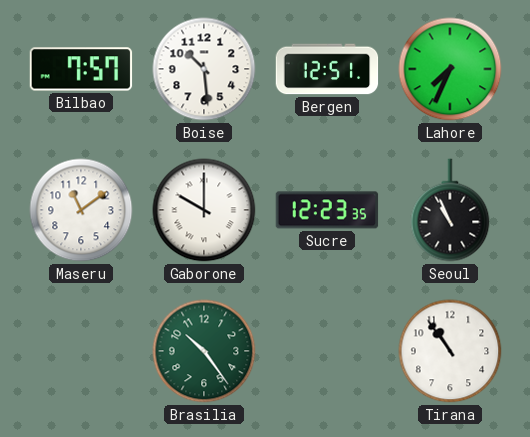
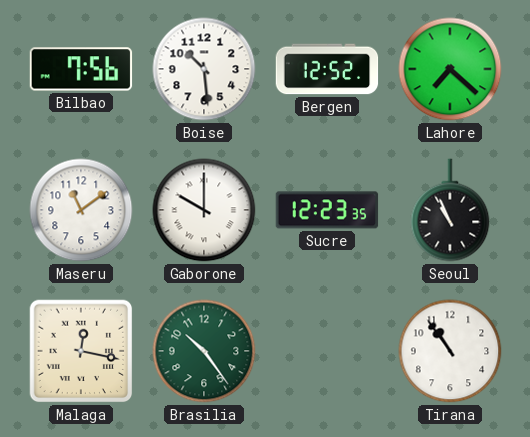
Bilbao: 7:57 -> 7:56 (81, 69)
Bergen: 12:51 -> 12:52 (327, 69)
Lahore: 7:34 -> 7:22 (450, 69)
Malaga: none -> 12:17 (81, 351)
